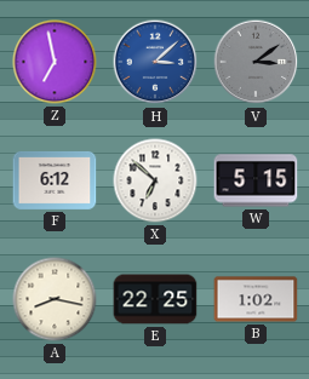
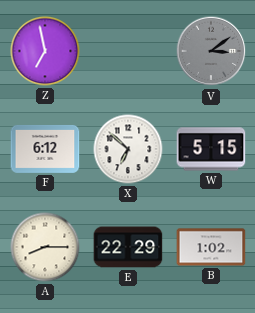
H: 3:08 -> none (155, 62)
A: 8:17 -> 8:15 (45, 247)
E: 22:25 -> 22:29 (128, 247)
